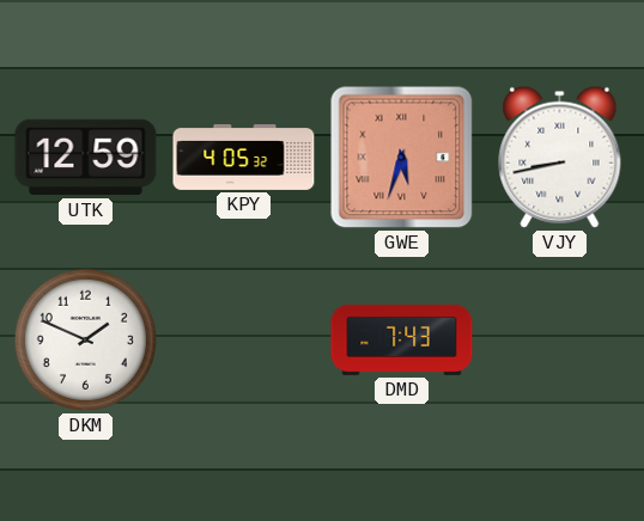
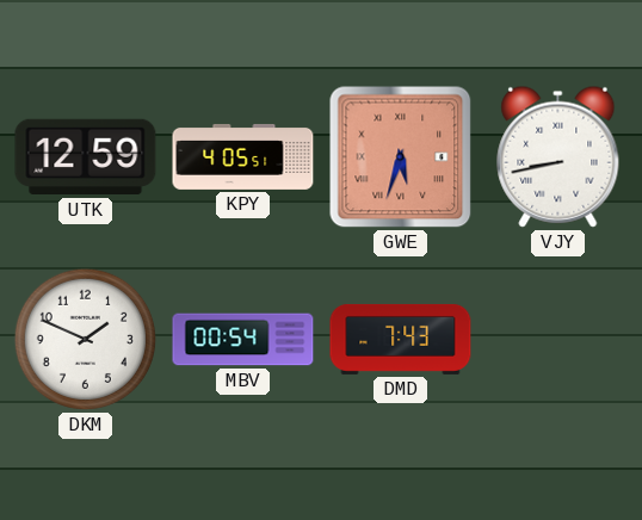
KPY: 4:05:32 -> 4:05:51 (243, 156)
MBV: none -> 00:54 (243, 340)
